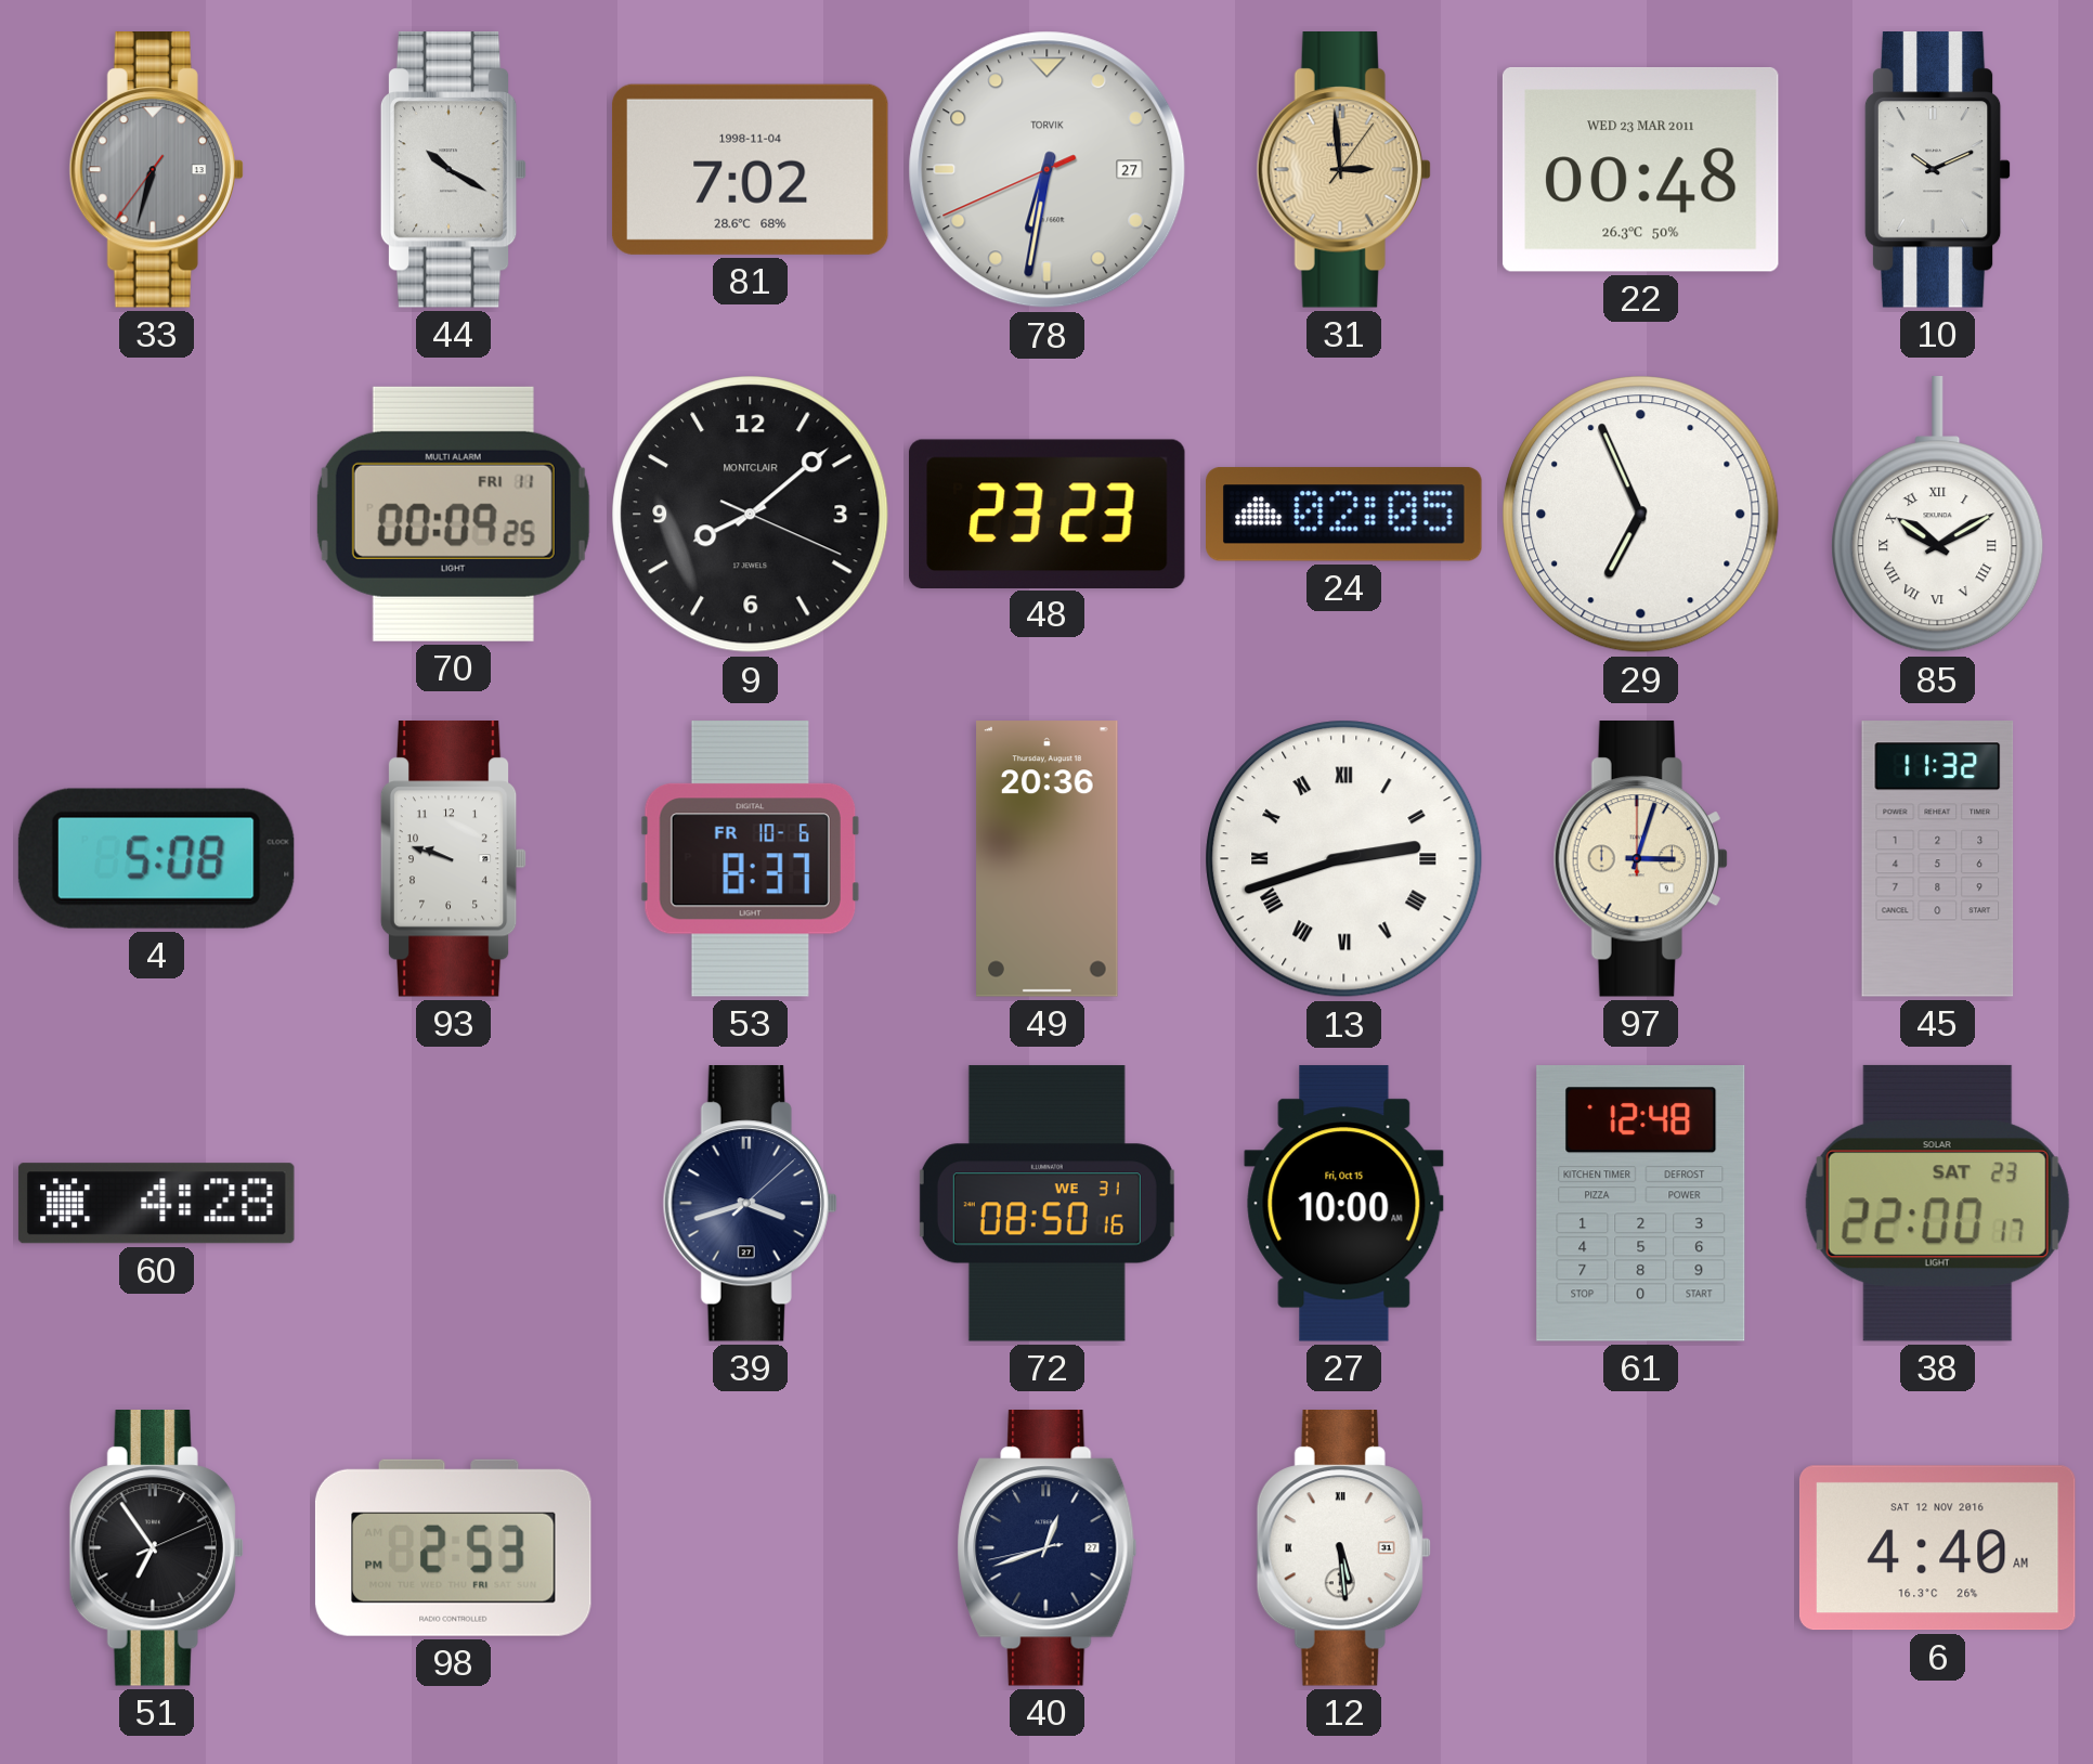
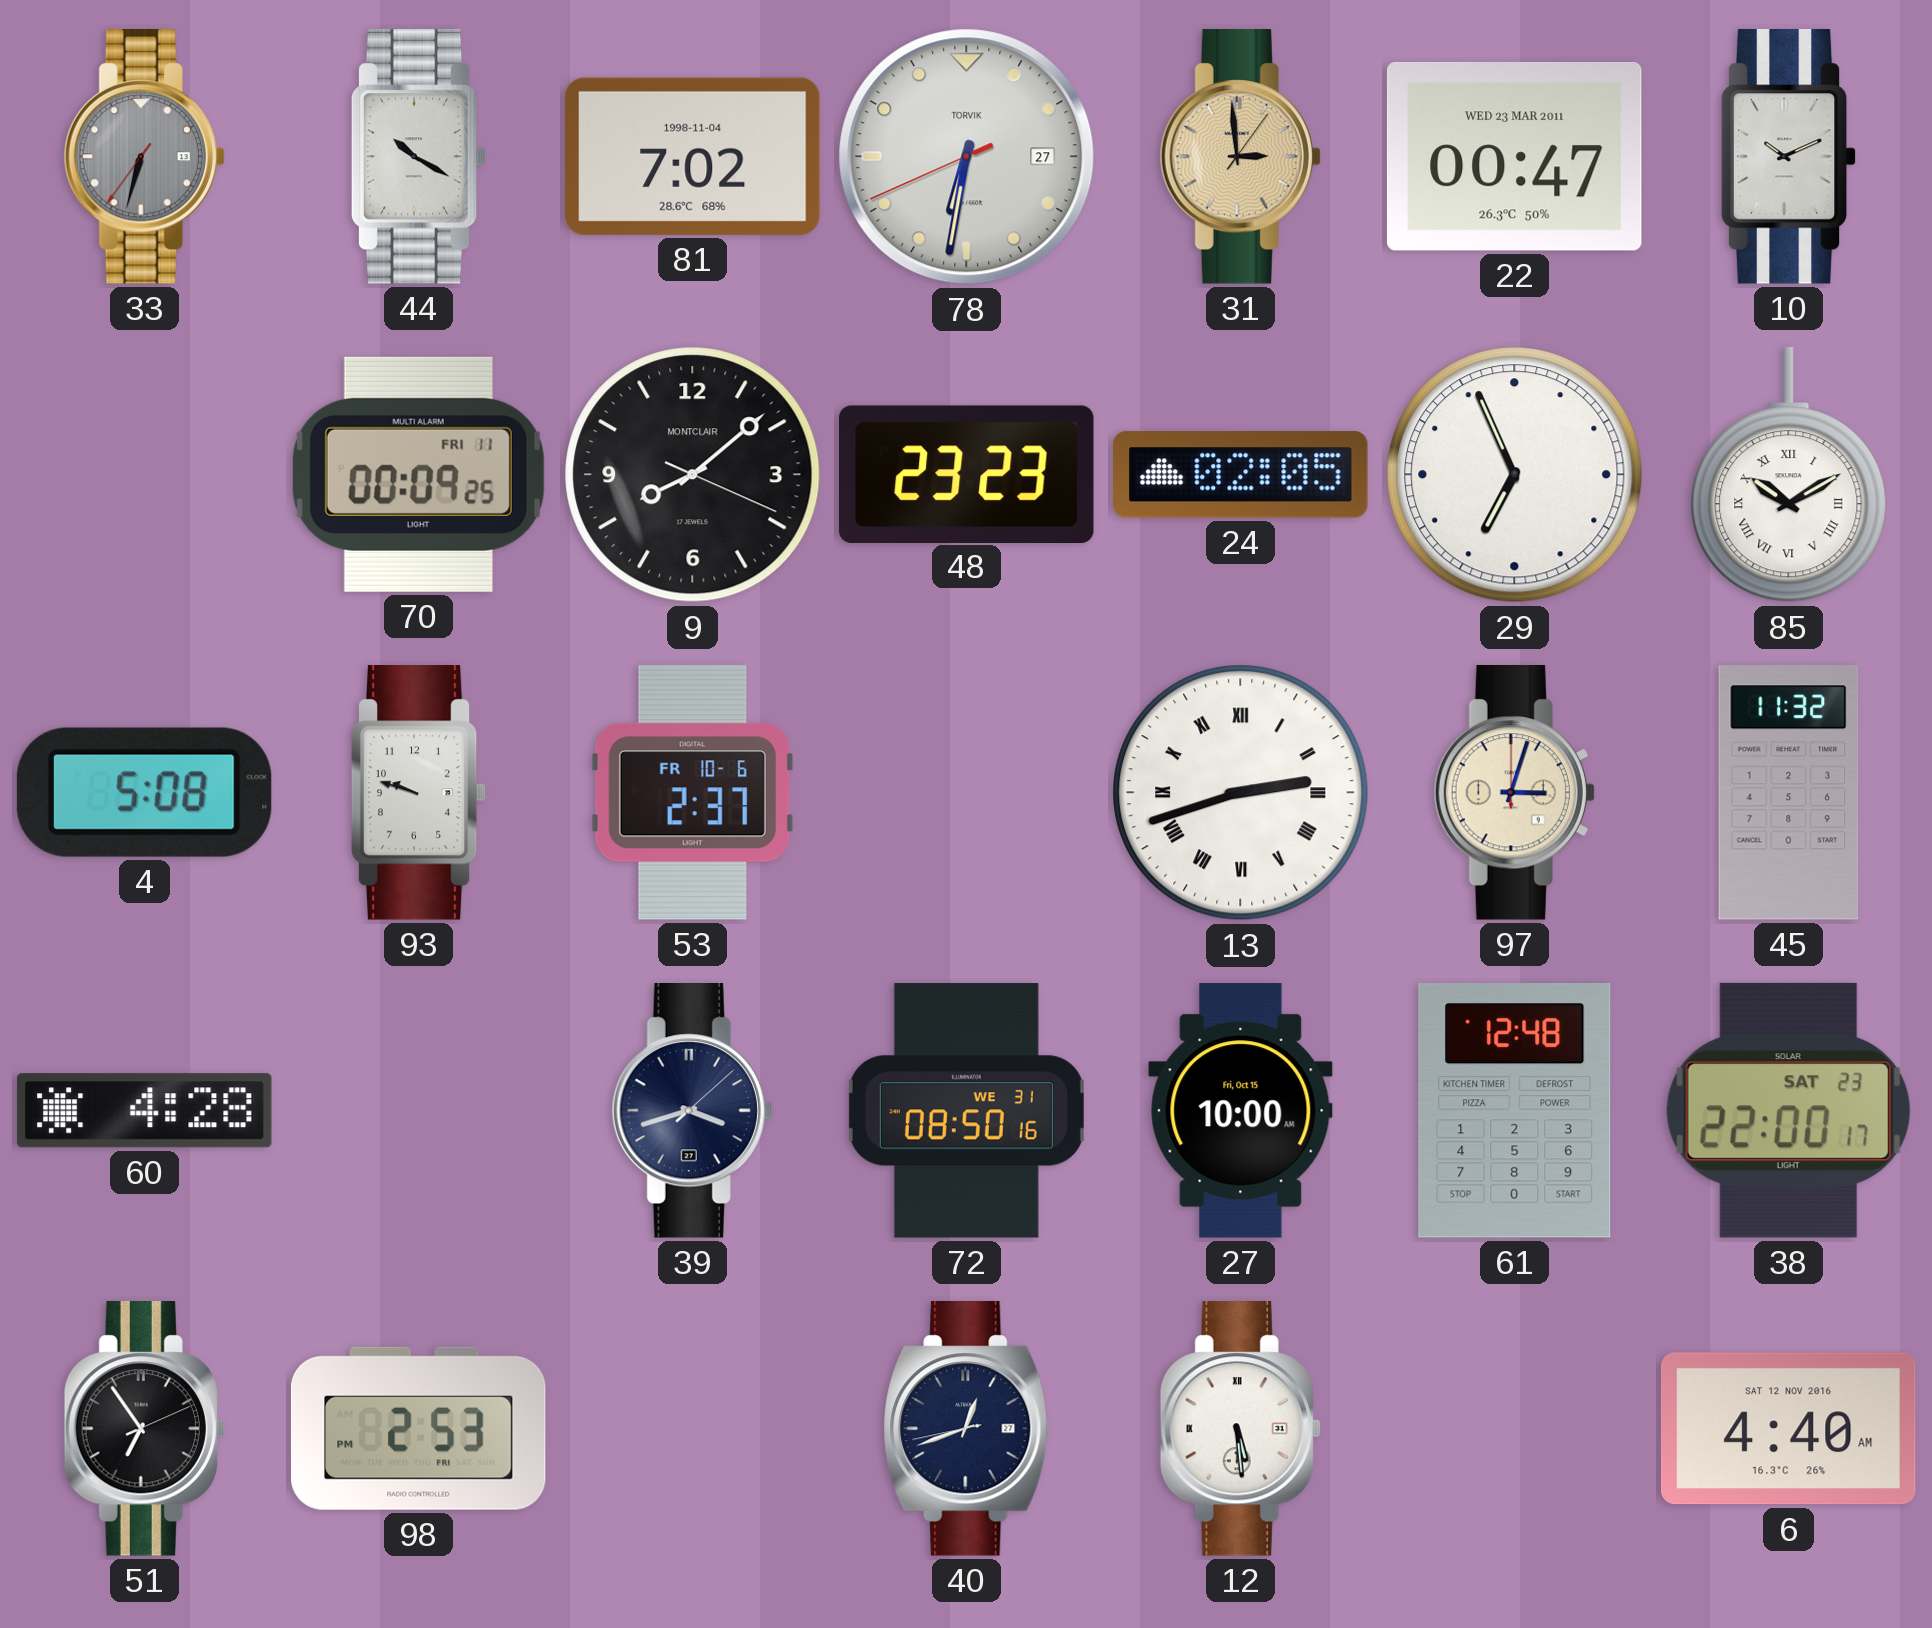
22: 00:48 -> 00:47 (1514, 156)
53: 8:37 -> 2:37 (692, 792)
49: 20:36 -> none (1048, 859)
